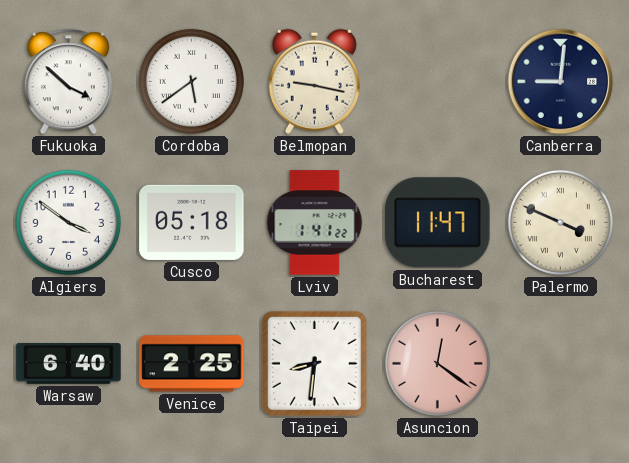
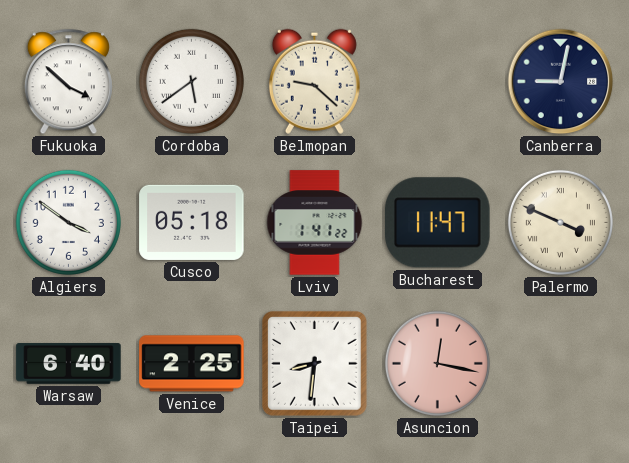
Belmopan: 9:17 -> 9:22 (314, 81)
Canberra: 9:01 -> 9:02 (561, 82)
Asuncion: 12:21 -> 12:17 (437, 363)
